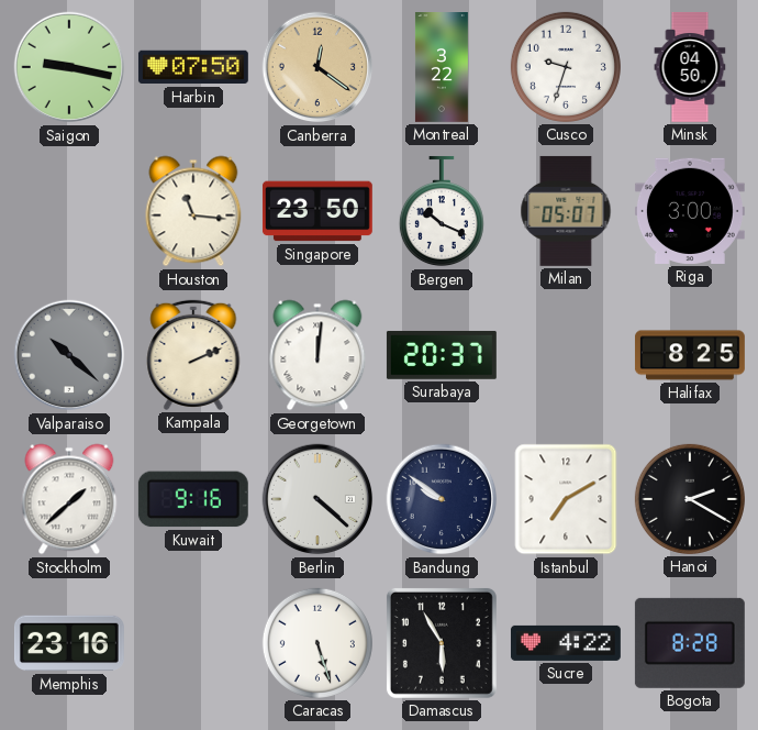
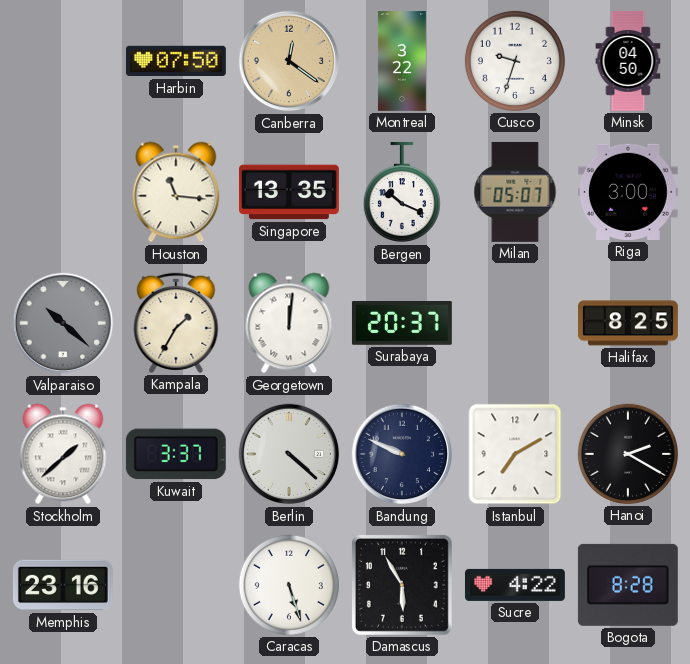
Saigon: 9:17 -> none (69, 67)
Singapore: 23:50 -> 13:35 (289, 192)
Kampala: 2:11 -> 1:35 (176, 323)
Kuwait: 9:16 -> 3:37 (176, 454)
Bandung: 9:51 -> 9:49 (402, 454)
